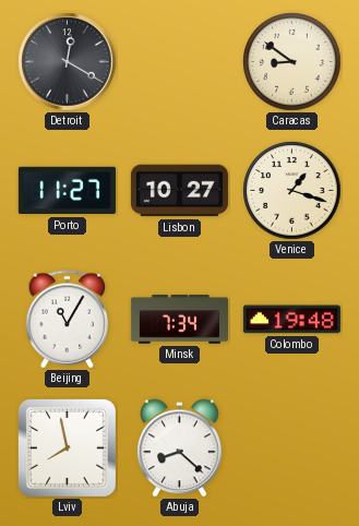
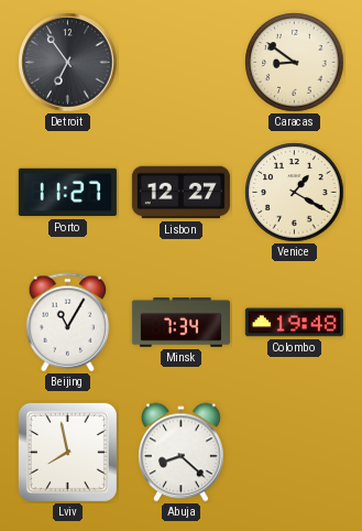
Detroit: 12:20 -> 6:54 (68, 63)
Lisbon: 10:27 -> 12:27 (180, 193)
Venice: 1:18 -> 1:20 (295, 193)
